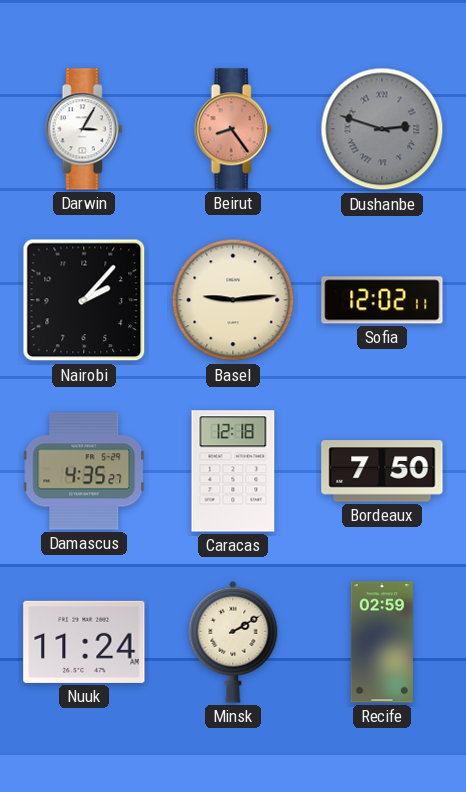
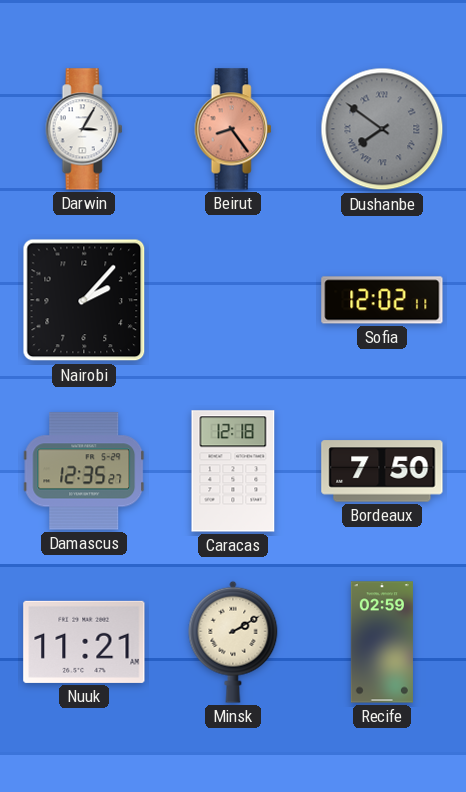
Dushanbe: 2:48 -> 7:51 (382, 129)
Basel: 9:14 -> none (233, 300)
Damascus: 4:35 -> 12:35 (84, 471)
Nuuk: 11:24 -> 11:21 (84, 642)
